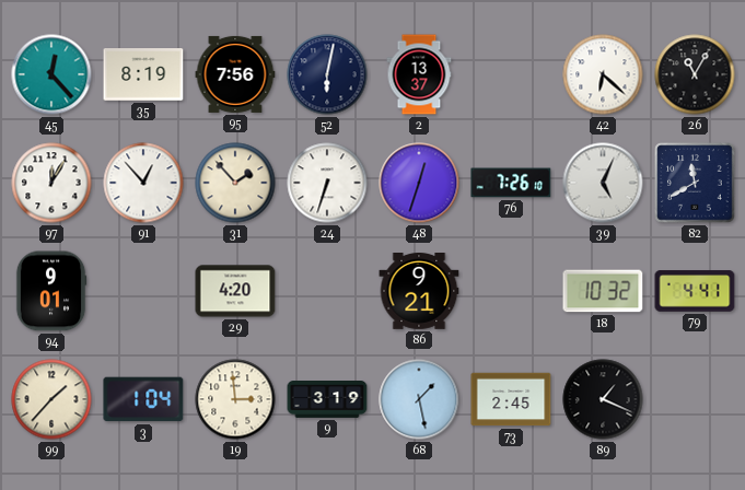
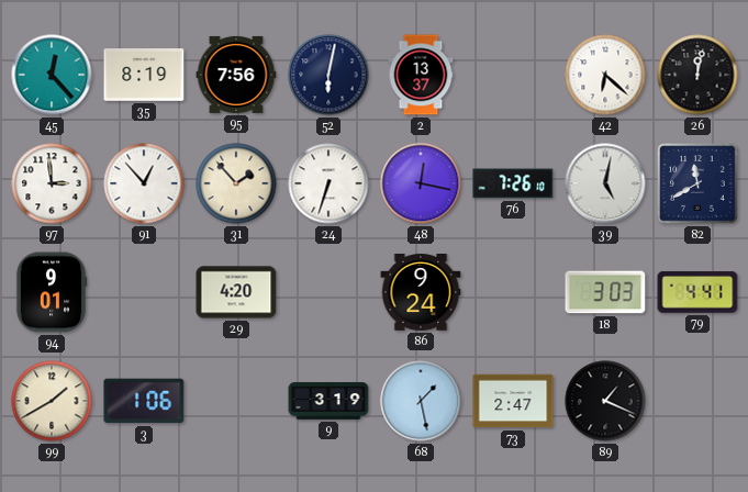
26: 11:05 -> 12:02 (697, 75)
97: 12:05 -> 2:59 (52, 183)
48: 12:33 -> 12:17 (421, 183)
39: 5:04 -> 5:02 (605, 183)
86: 9:21 -> 9:24 (421, 293)
18: 10:32 -> 3:03 (605, 292)
99: 1:37 -> 1:40 (52, 401)
3: 1:04 -> 1:06 (144, 401)
19: 2:59 -> none (235, 399)
73: 2:45 -> 2:47 (513, 401)
